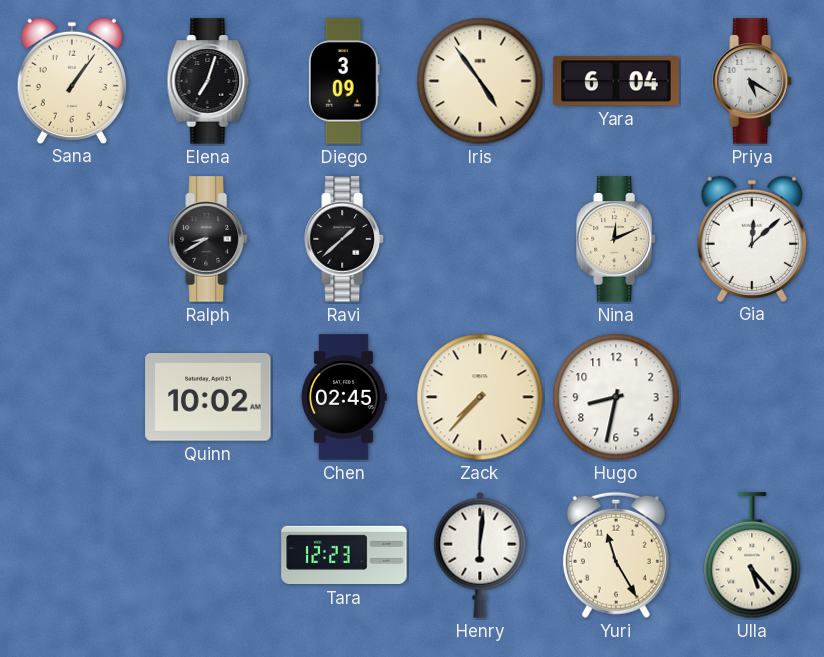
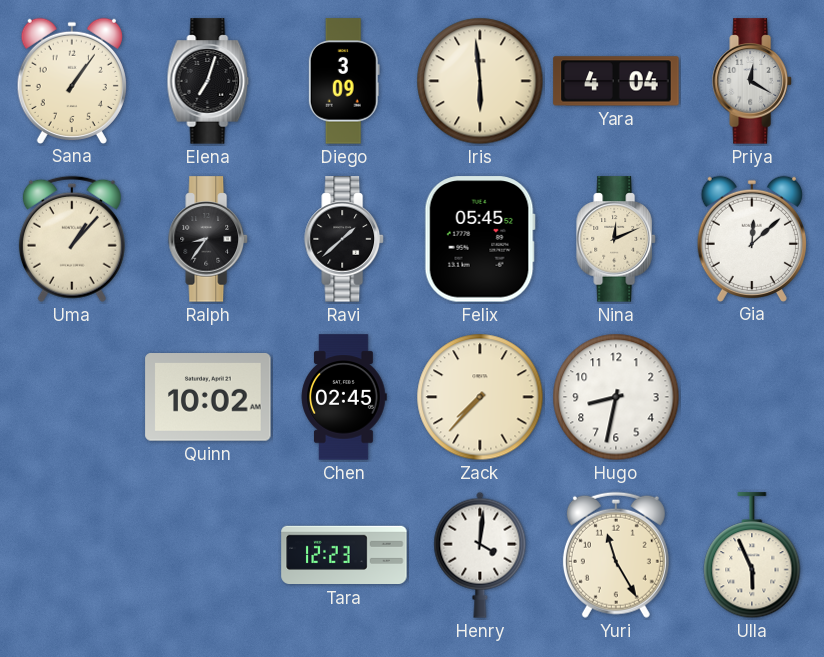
Iris: 4:54 -> 5:59 (480, 81)
Yara: 6:04 -> 4:04 (616, 81)
Priya: 5:20 -> 12:20 (752, 81)
Uma: none -> 1:07 (72, 239)
Ralph: 8:40 -> 8:36 (208, 239)
Felix: none -> 05:45 (480, 239)
Henry: 6:01 -> 4:01 (480, 555)
Ulla: 5:23 -> 5:56 (752, 556)
